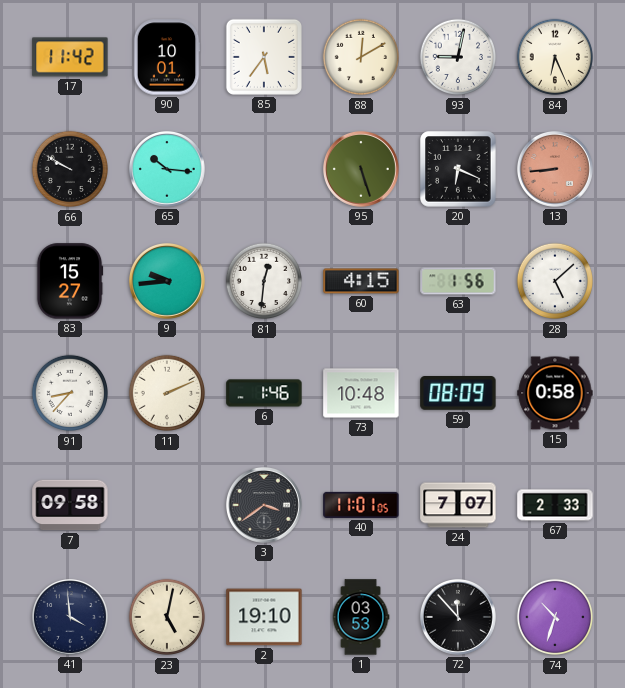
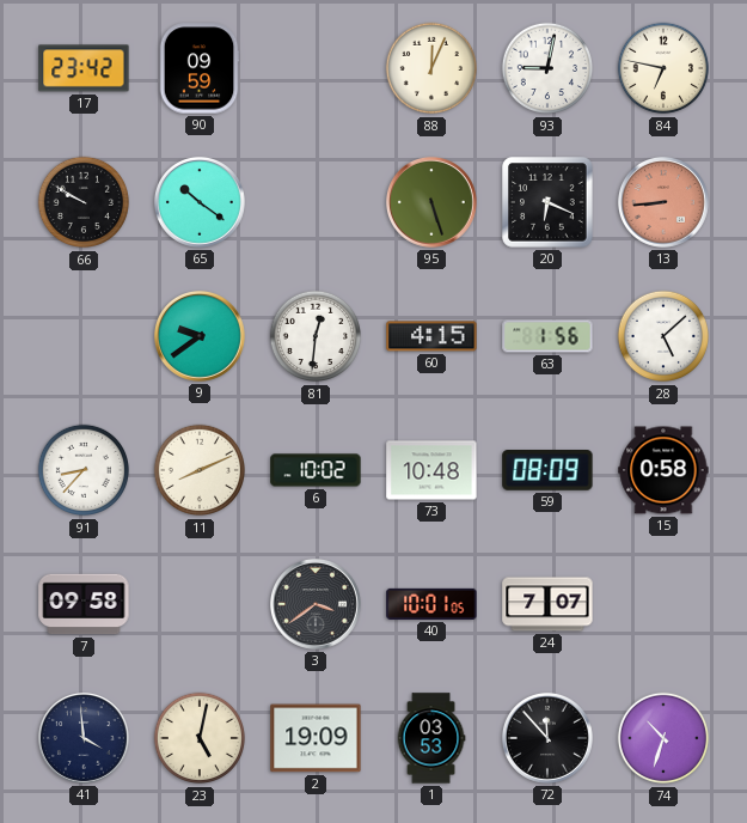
17: 11:42 -> 23:42 (84, 68)
90: 10:01 -> 09:59 (200, 68)
85: 5:36 -> none (264, 57)
88: 12:10 -> 12:04 (431, 68)
84: 6:26 -> 6:47 (663, 68)
65: 10:16 -> 10:21 (200, 202)
83: 15:27 -> none (70, 281)
9: 9:44 -> 9:39 (200, 336)
11: 2:11 -> 8:11 (200, 470)
6: 1:46 -> 10:02 (316, 470)
40: 11:01 -> 10:01 (431, 604)
67: 2:33 -> none (555, 505)
2: 19:10 -> 19:09 (316, 738)
